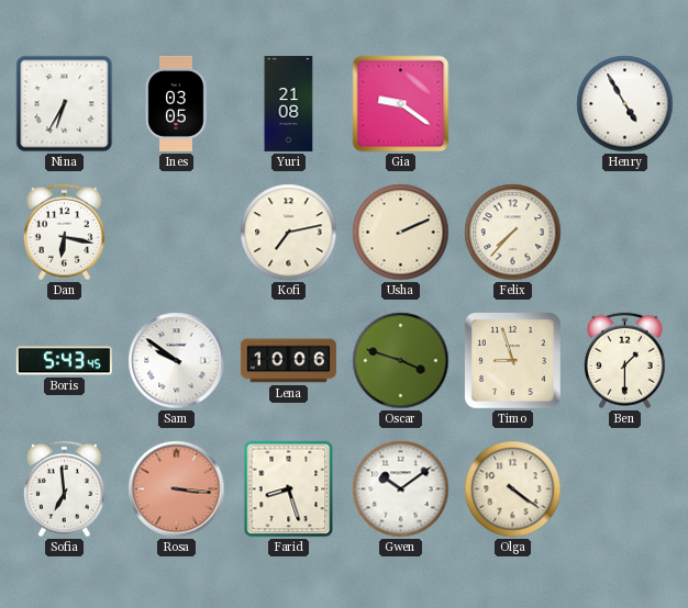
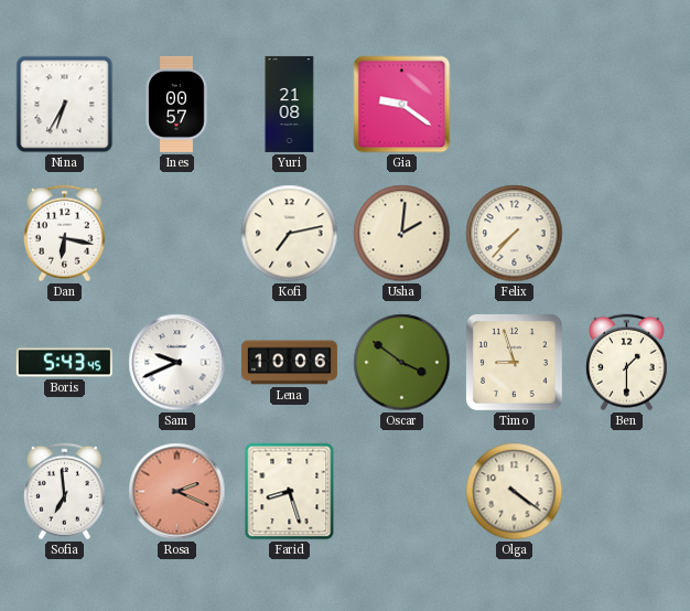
Ines: 03:05 -> 00:57 (176, 104)
Henry: 4:55 -> none (625, 104)
Usha: 2:11 -> 2:01 (402, 234)
Sam: 9:51 -> 9:41 (177, 363)
Oscar: 3:48 -> 3:51 (402, 363)
Rosa: 3:16 -> 2:19 (177, 492)
Gwen: 10:09 -> none (401, 489)
